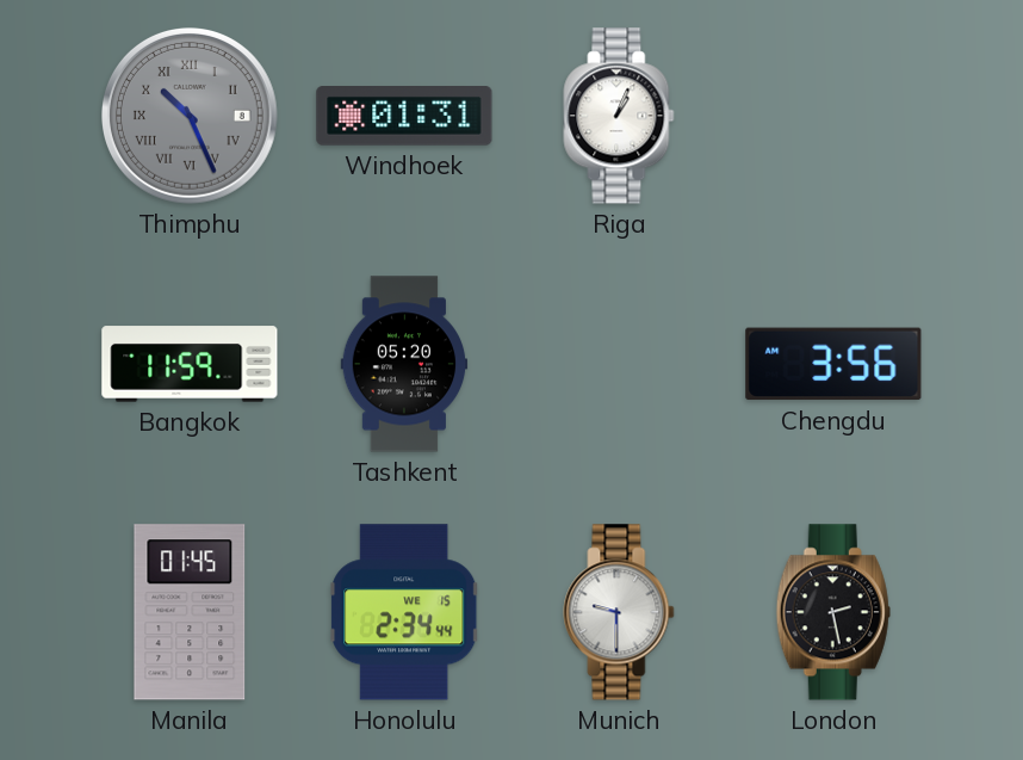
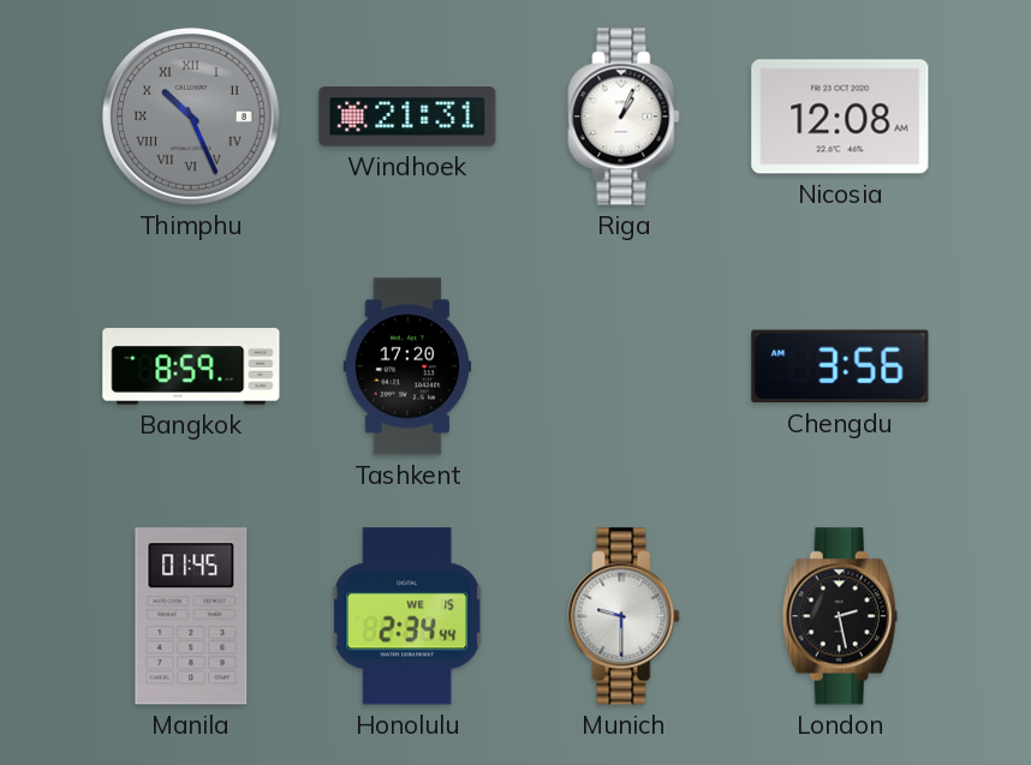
Windhoek: 01:31 -> 21:31 (407, 118)
Nicosia: none -> 12:08 (840, 116)
Bangkok: 11:59 -> 8:59 (191, 366)
Tashkent: 05:20 -> 17:20 (407, 366)
